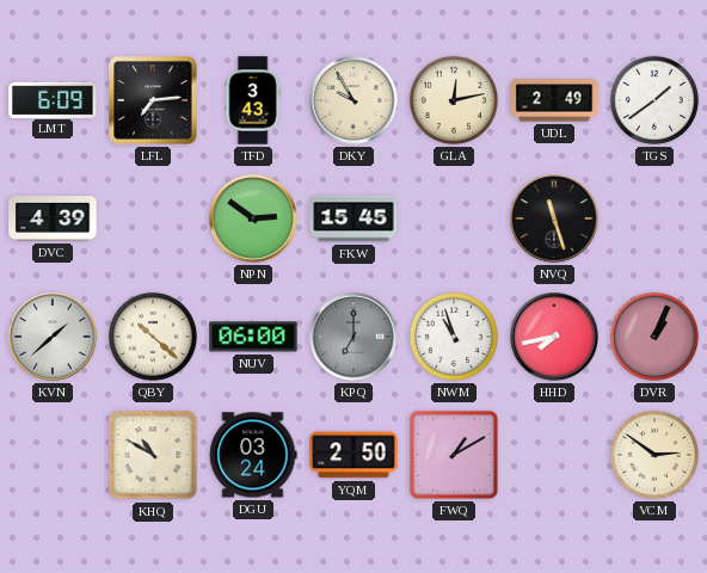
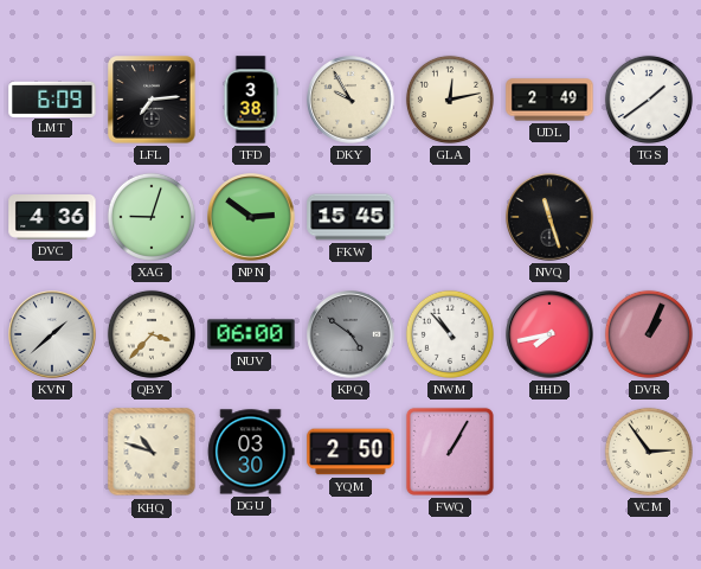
TFD: 3:43 -> 3:38 (251, 100)
DVC: 4:39 -> 4:36 (52, 218)
XAG: none -> 9:03 (152, 217)
QBY: 10:22 -> 3:37 (152, 334)
KPQ: 7:00 -> 4:51 (350, 334)
NWM: 10:57 -> 10:53 (450, 334)
KHQ: 10:50 -> 10:48 (152, 452)
DGU: 03:24 -> 03:30 (251, 452)
FWQ: 1:10 -> 1:05 (450, 452)
VCM: 2:51 -> 2:54 (649, 452)
